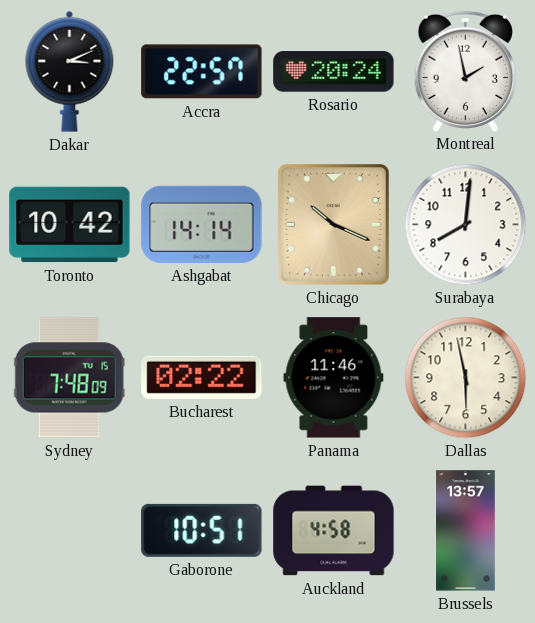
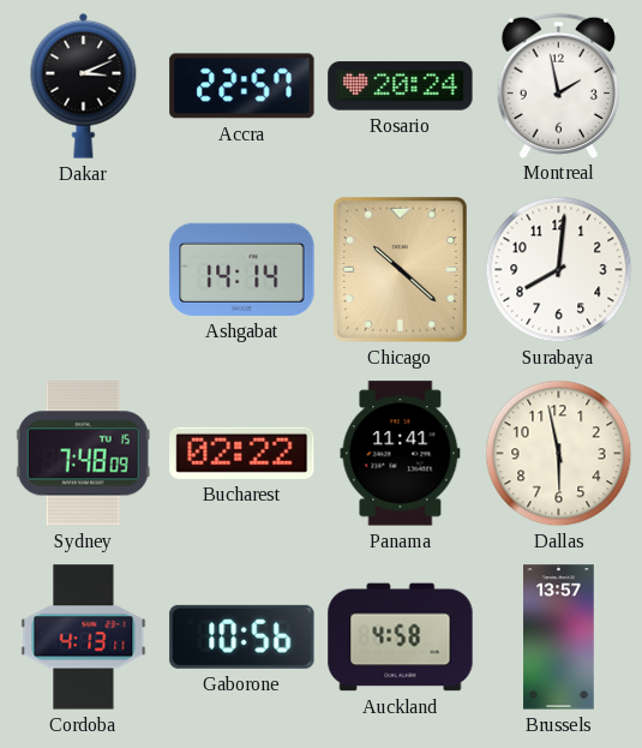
Toronto: 10:42 -> none (70, 225)
Chicago: 10:19 -> 10:22 (401, 270)
Panama: 11:46 -> 11:41 (401, 454)
Cordoba: none -> 4:13 (84, 638)
Gaborone: 10:51 -> 10:56 (242, 636)
